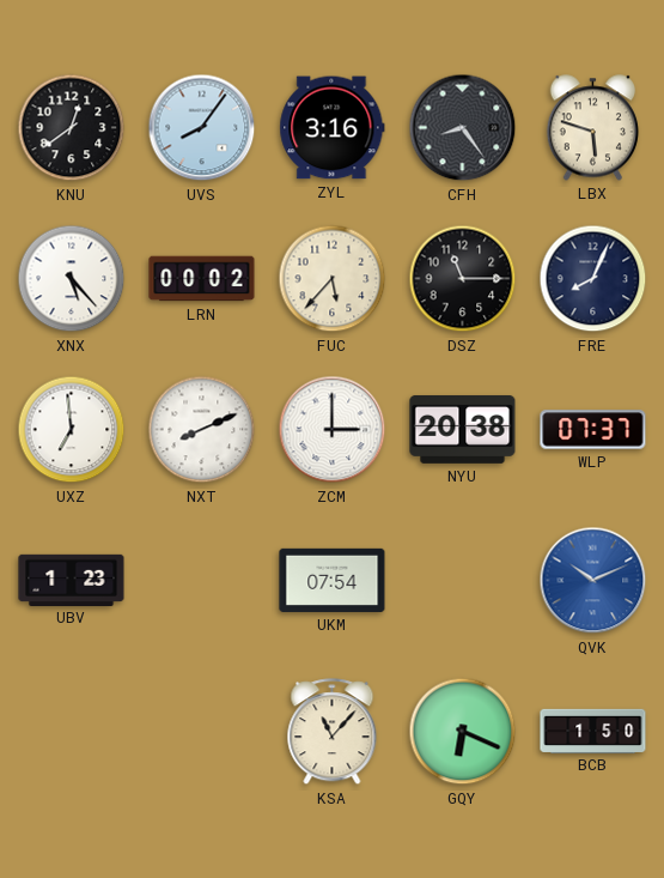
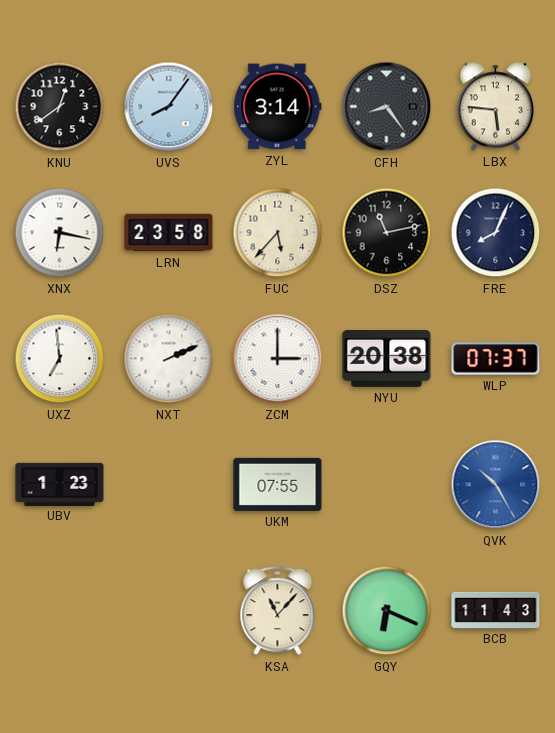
ZYL: 3:16 -> 3:14 (278, 107)
LBX: 5:48 -> 5:46 (495, 107)
XNX: 5:23 -> 6:17 (60, 233)
LRN: 00:02 -> 23:58 (169, 233)
DSZ: 11:15 -> 11:13 (387, 233)
NXT: 8:11 -> 2:11 (169, 359)
UKM: 07:54 -> 07:55 (278, 484)
QVK: 10:11 -> 10:25 (496, 485)
BCB: 1:50 -> 11:43 (496, 610)
